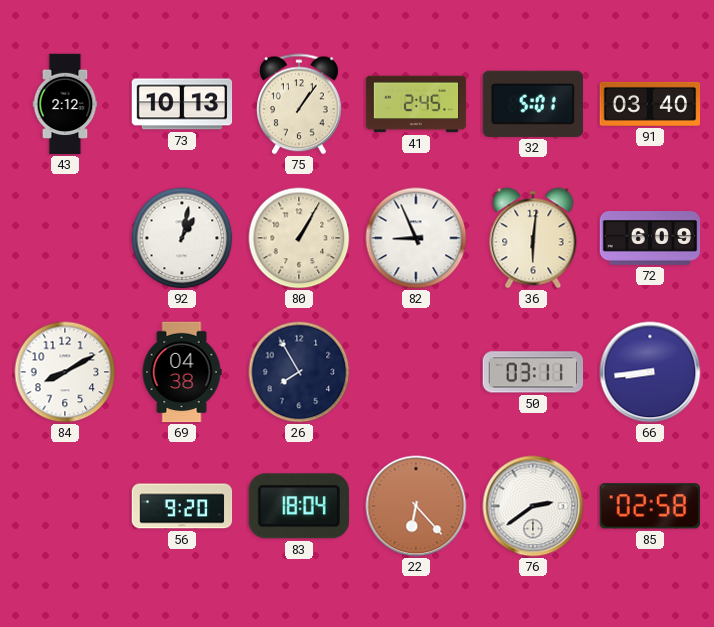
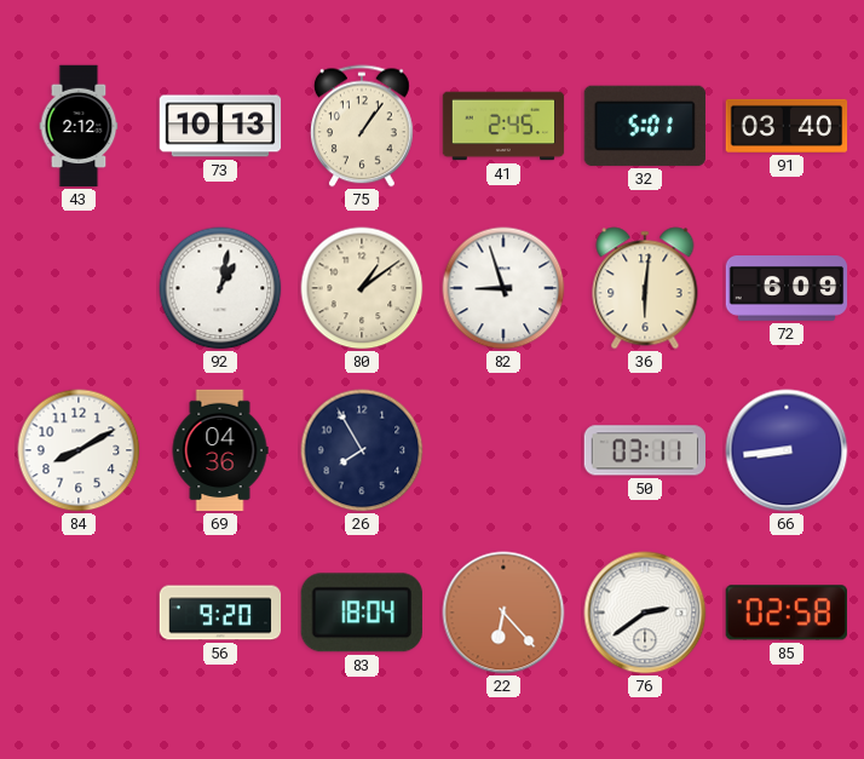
80: 1:05 -> 1:09 (362, 288)
82: 8:56 -> 8:57 (503, 288)
69: 04:38 -> 04:36 (220, 450)
